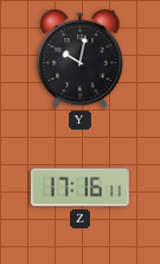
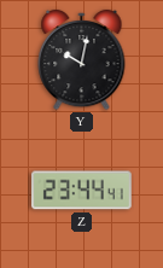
Z: 17:16 -> 23:44 (81, 191)
